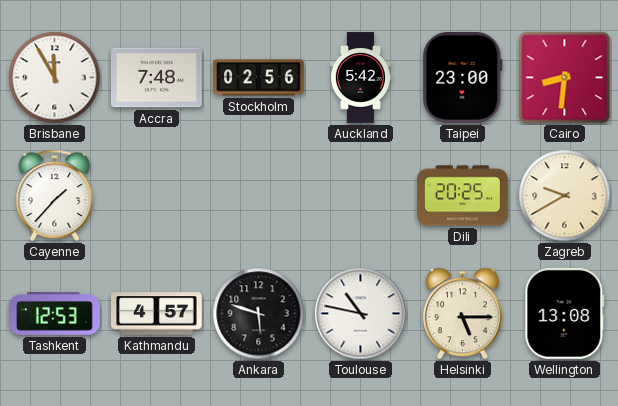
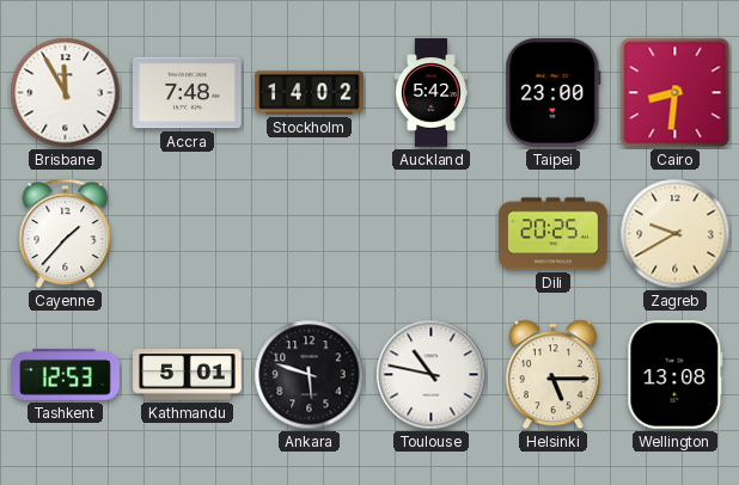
Stockholm: 02:56 -> 14:02 (310, 93)
Kathmandu: 4:57 -> 5:01 (188, 375)
